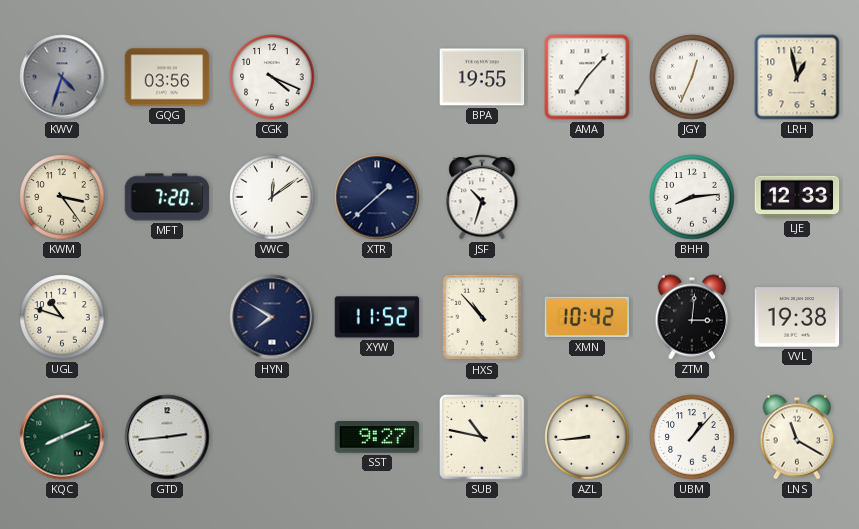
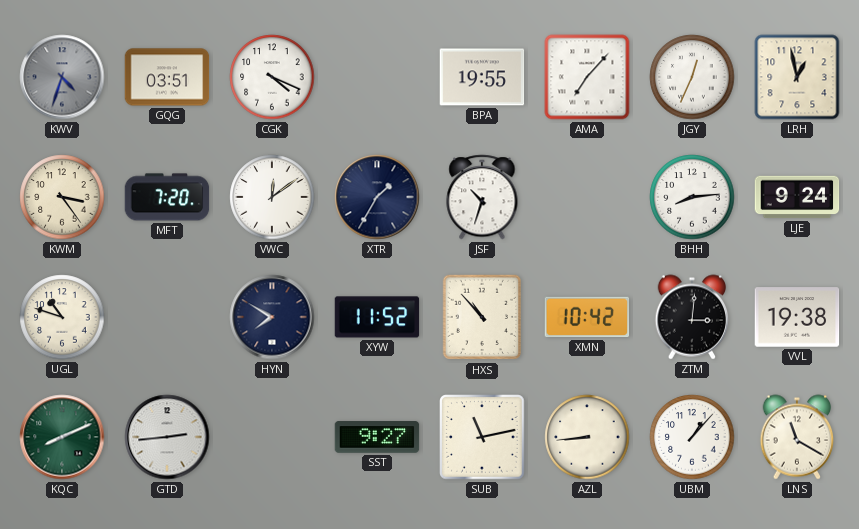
GQG: 03:56 -> 03:51 (167, 77)
XTR: 1:38 -> 1:35 (377, 197)
LJE: 12:33 -> 9:24 (797, 197)
SUB: 10:47 -> 11:13 (482, 437)
